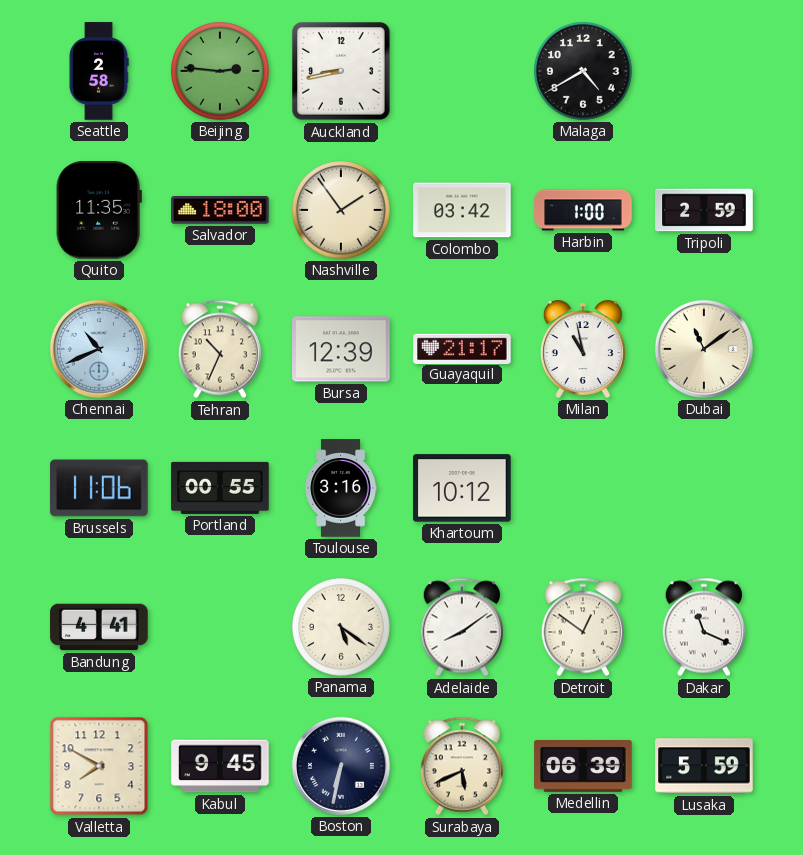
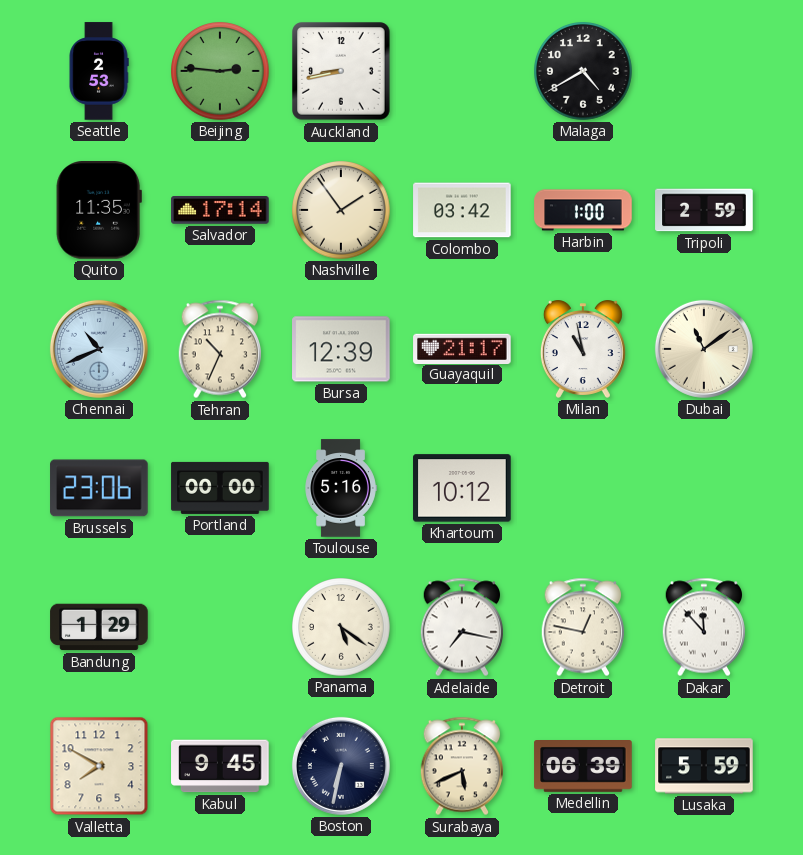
Seattle: 2:58 -> 2:53 (99, 71)
Salvador: 18:00 -> 17:14 (220, 211)
Brussels: 11:06 -> 23:06 (99, 488)
Portland: 00:55 -> 00:00 (220, 488)
Toulouse: 3:16 -> 5:16 (341, 488)
Bandung: 4:41 -> 1:29 (99, 627)
Adelaide: 8:09 -> 7:17 (461, 627)
Detroit: 12:51 -> 12:47 (582, 627)
Dakar: 11:19 -> 11:53 (703, 627)
